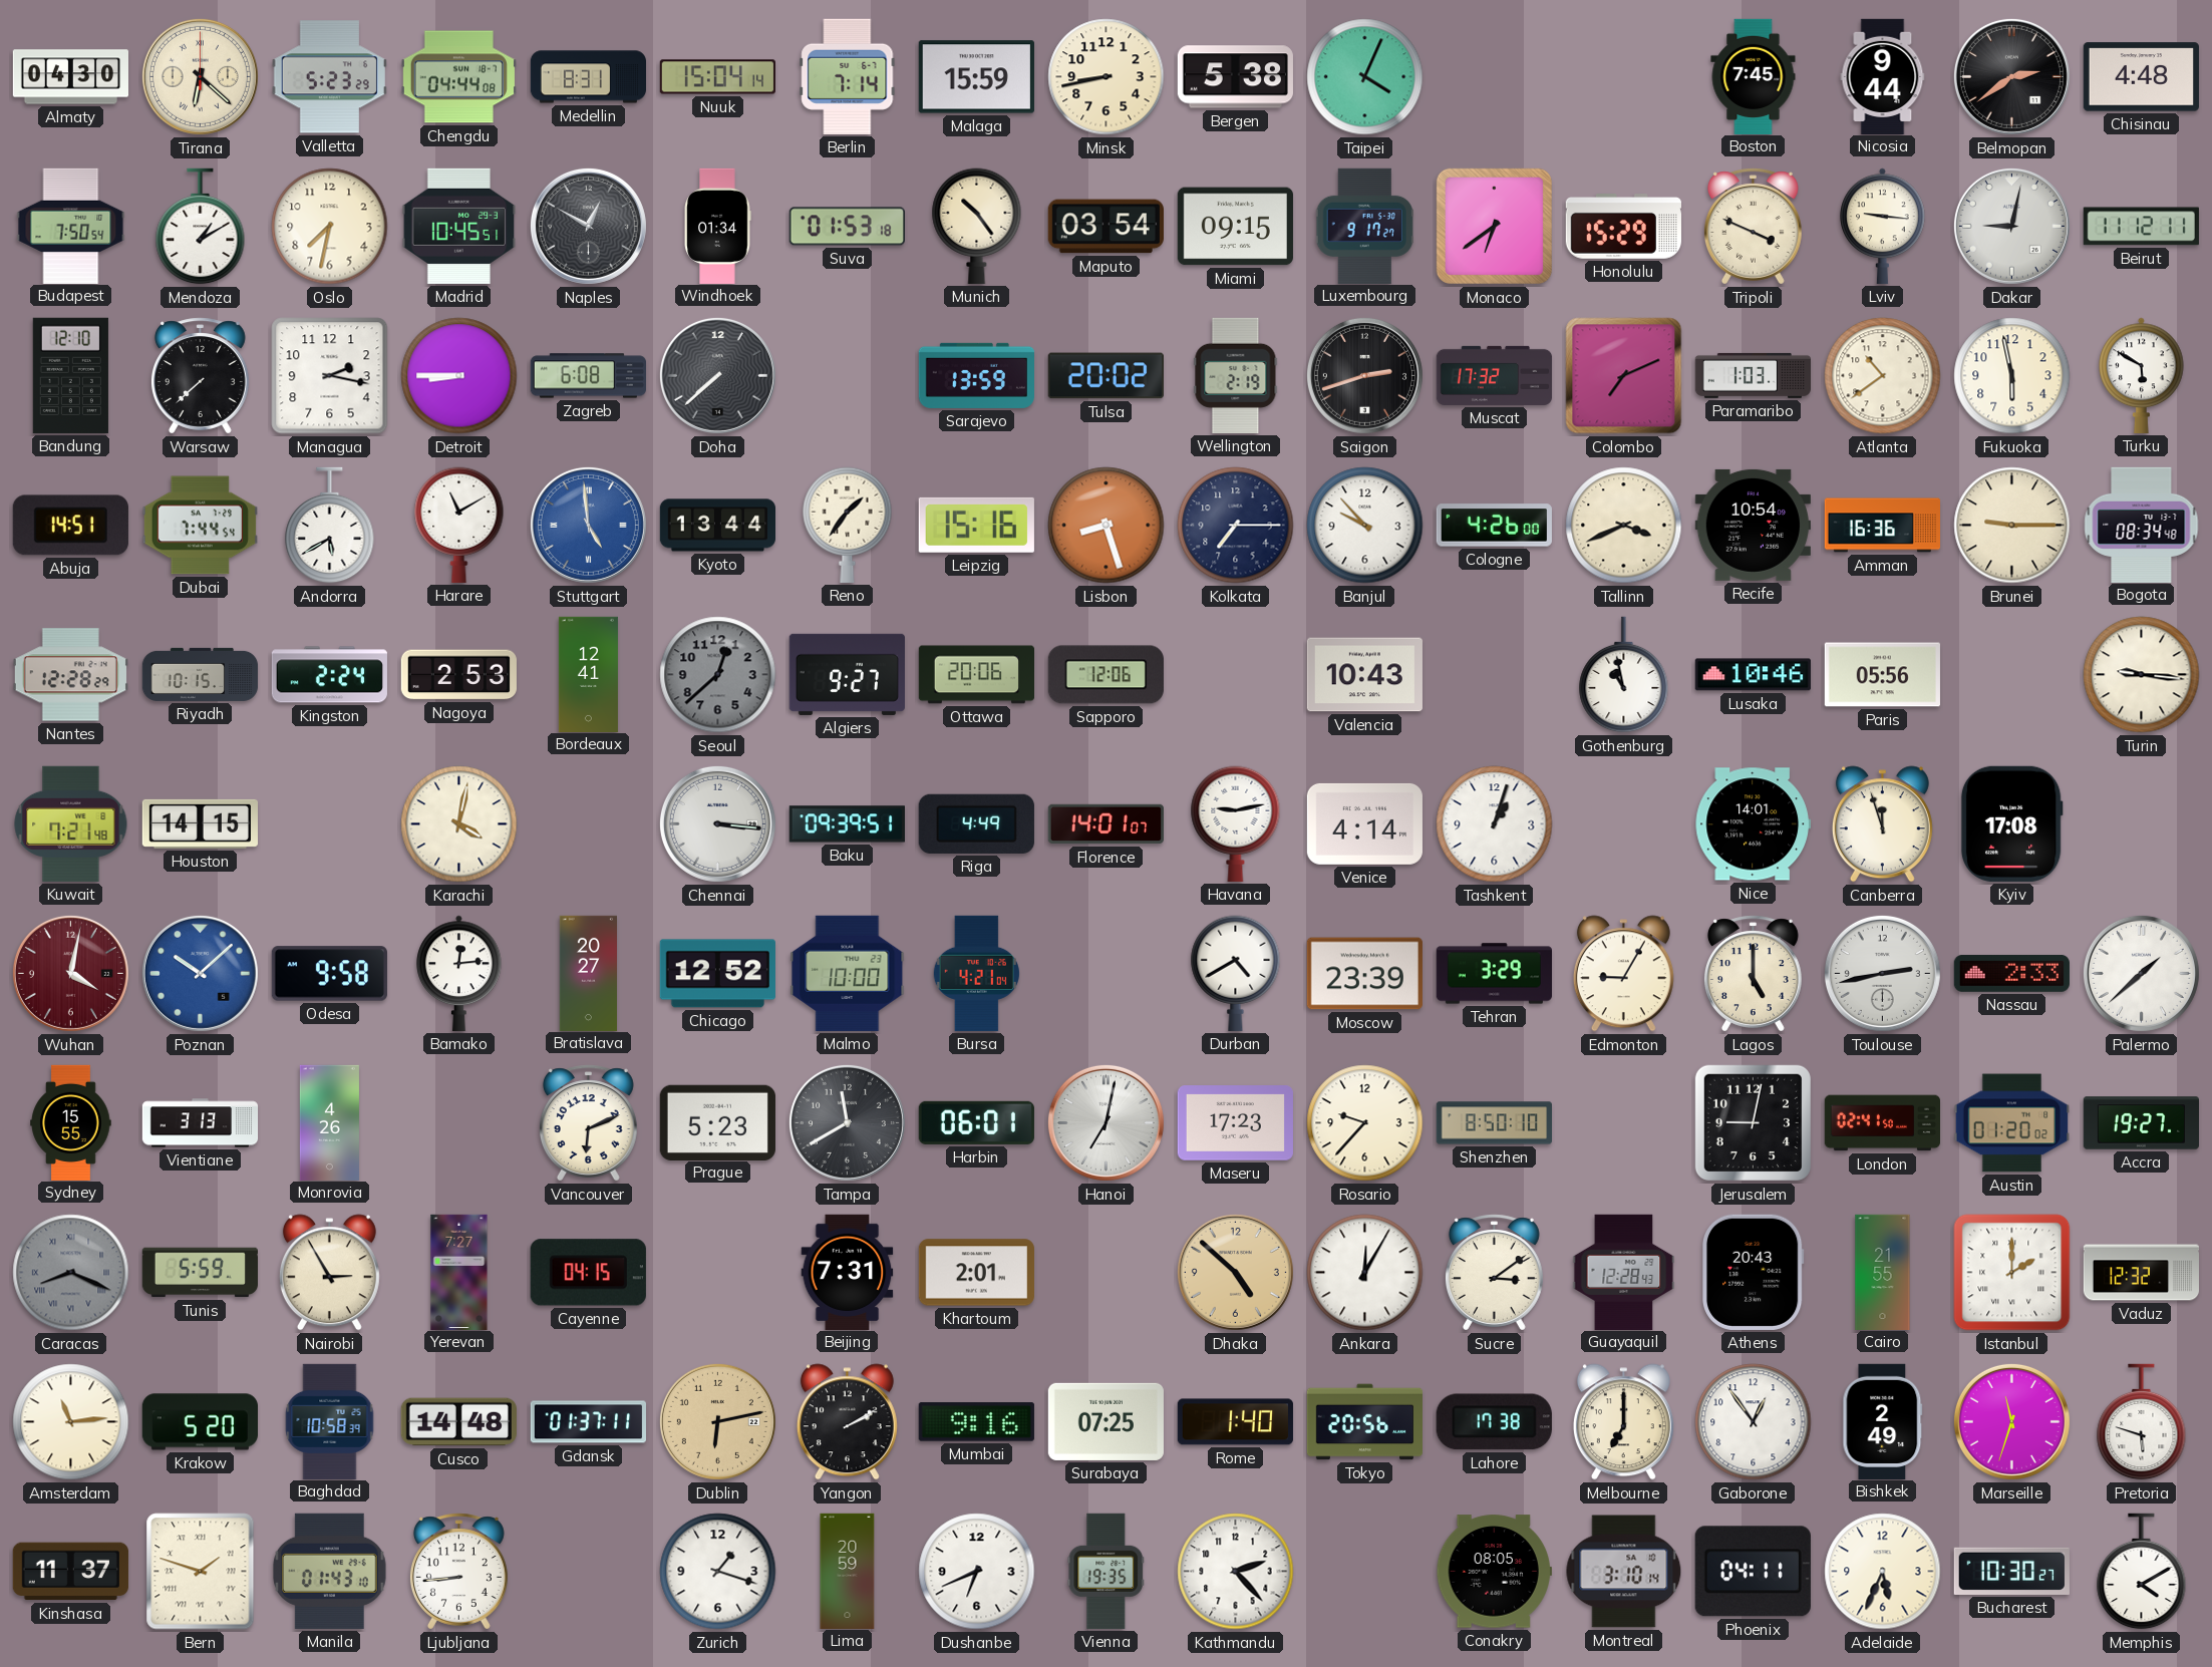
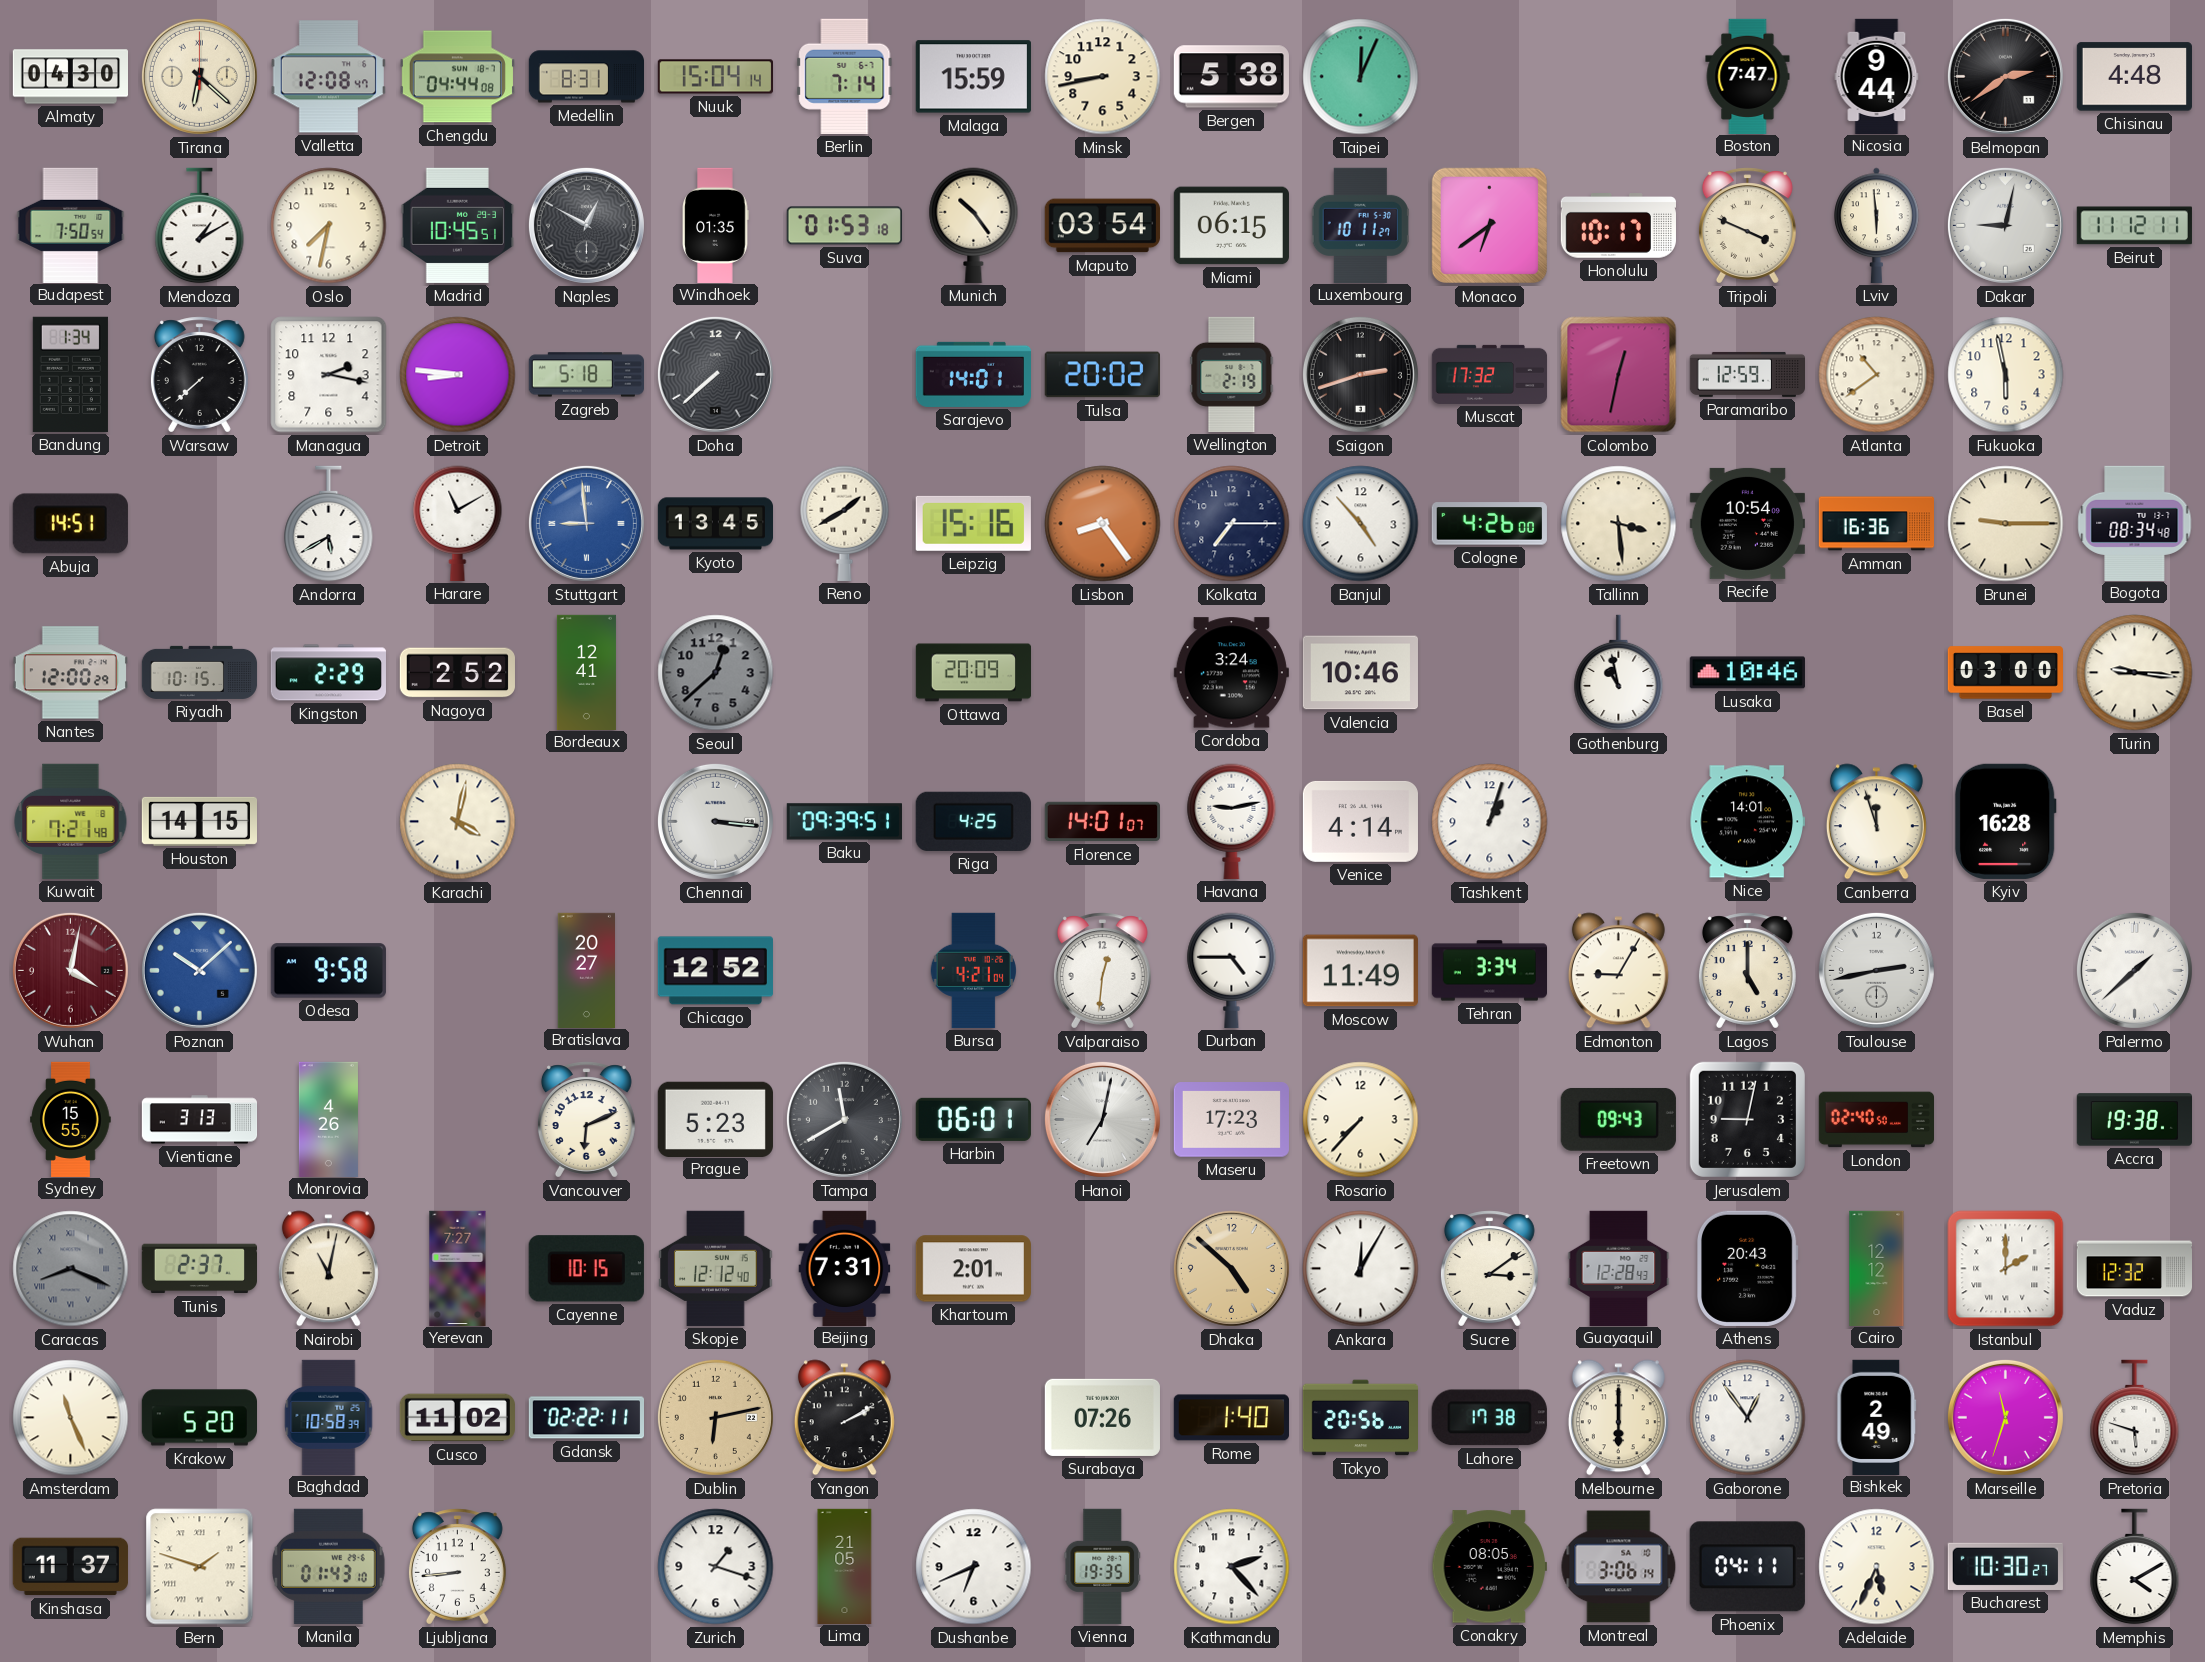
Valletta: 5:23 -> 12:08 (328, 77)
Taipei: 4:04 -> 12:04 (1361, 77)
Boston: 7:45 -> 7:47 (1748, 76)
Windhoek: 01:34 -> 01:35 (715, 225)
Miami: 09:15 -> 06:15 (1231, 226)
Luxembourg: 9:17 -> 10:11 (1360, 225)
Honolulu: 15:29 -> 10:17 (1618, 226)
Lviv: 9:16 -> 5:59 (1877, 225)
Bandung: 12:10 -> 1:34 (70, 374)
Detroit: 8:45 -> 8:46 (458, 375)
Zagreb: 6:08 -> 5:18 (586, 375)
Sarajevo: 13:59 -> 14:01 (973, 374)
Colombo: 7:11 -> 12:32 (1619, 375)
Paramaribo: 1:03 -> 12:59 (1747, 374)
Turku: 5:50 -> none (2142, 375)
Dubai: 7:44 -> none (200, 526)
Stuttgart: 4:59 -> 8:59 (586, 523)
Kyoto: 13:44 -> 13:45 (715, 524)
Reno: 1:36 -> 1:40 (845, 523)
Lisbon: 8:27 -> 8:24 (1103, 524)
Banjul: 9:53 -> 4:53 (1361, 524)
Tallinn: 3:41 -> 3:29 (1619, 524)
Nantes: 12:28 -> 12:00 (70, 673)
Kingston: 2:24 -> 2:29 (328, 673)
Nagoya: 2:53 -> 2:52 (457, 673)
Algiers: 9:27 -> none (847, 674)
Ottawa: 20:06 -> 20:09 (973, 673)
Sapporo: 12:06 -> none (1105, 675)
Cordoba: none -> 3:24 (1231, 673)
Valencia: 10:43 -> 10:46 (1360, 673)
Paris: 05:56 -> none (1882, 675)
Basel: none -> 03:00 (2005, 673)
Riga: 4:49 -> 4:25 (973, 821)
Kyiv: 17:08 -> 16:28 (2005, 821)
Bamako: 12:14 -> none (459, 973)
Malmo: 10:00 -> none (848, 973)
Valparaiso: none -> 12:31 (1102, 971)
Durban: 4:40 -> 4:45 (1232, 970)
Moscow: 23:39 -> 11:49 (1360, 971)
Tehran: 3:29 -> 3:34 (1489, 971)
Nassau: 2:33 -> none (2011, 973)
Rosario: 9:37 -> 7:37 (1361, 1120)
Shenzhen: 8:50 -> none (1494, 1123)
Freetown: none -> 09:43 (1618, 1119)
London: 02:41 -> 02:40 (1876, 1120)
Austin: 01:20 -> none (2011, 1123)
Accra: 19:27 -> 19:38 (2134, 1120)
Tunis: 5:59 -> 2:37 (199, 1269)
Nairobi: 2:55 -> 11:02 (328, 1269)
Cayenne: 04:15 -> 10:15 (586, 1269)
Skopje: none -> 12:12 (716, 1268)
Cairo: 21:55 -> 12:12 (1877, 1268)
Amsterdam: 11:14 -> 11:26 (71, 1418)
Cusco: 14:48 -> 11:02 (457, 1418)
Gdansk: 01:37 -> 02:22 (586, 1418)
Mumbai: 9:16 -> none (976, 1422)
Surabaya: 07:25 -> 07:26 (1102, 1417)
Melbourne: 7:00 -> 6:00 (1618, 1418)
Lima: 20:59 -> 21:05 (845, 1566)
Montreal: 3:10 -> 3:06 (1619, 1567)
